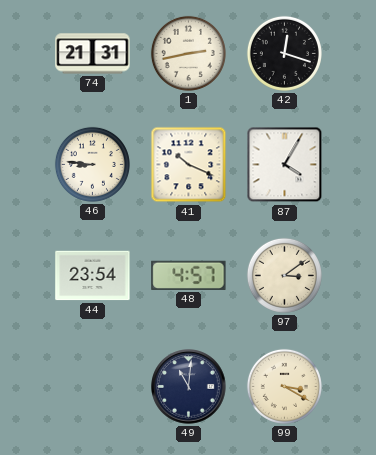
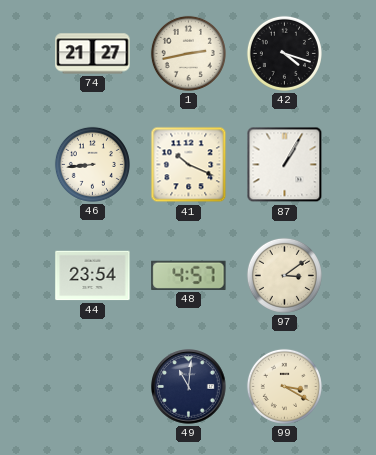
74: 21:31 -> 21:27 (93, 54)
42: 12:18 -> 4:18 (284, 53)
46: 8:46 -> 8:44 (92, 164)
87: 4:05 -> 1:05 (285, 165)
